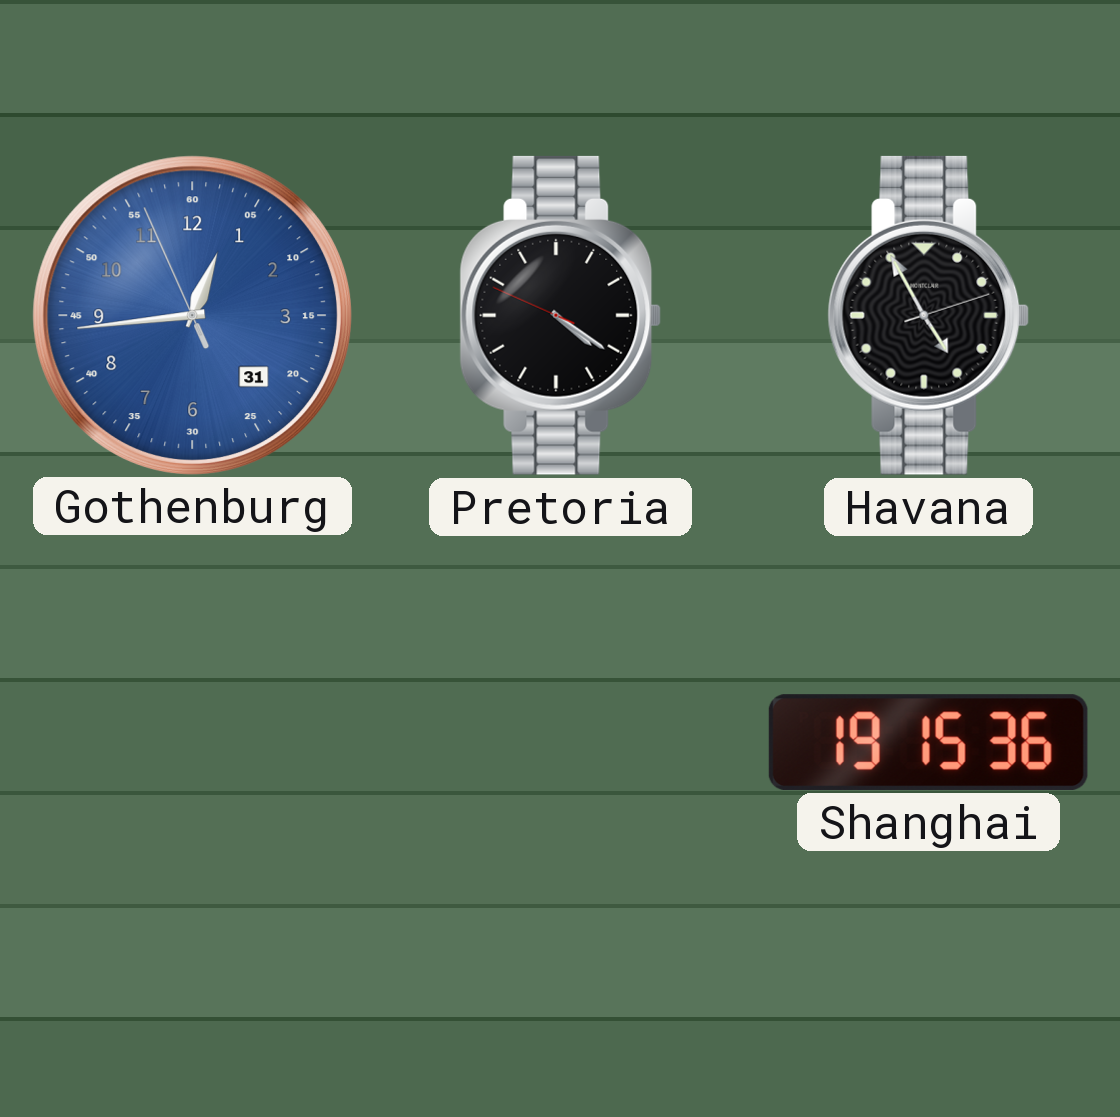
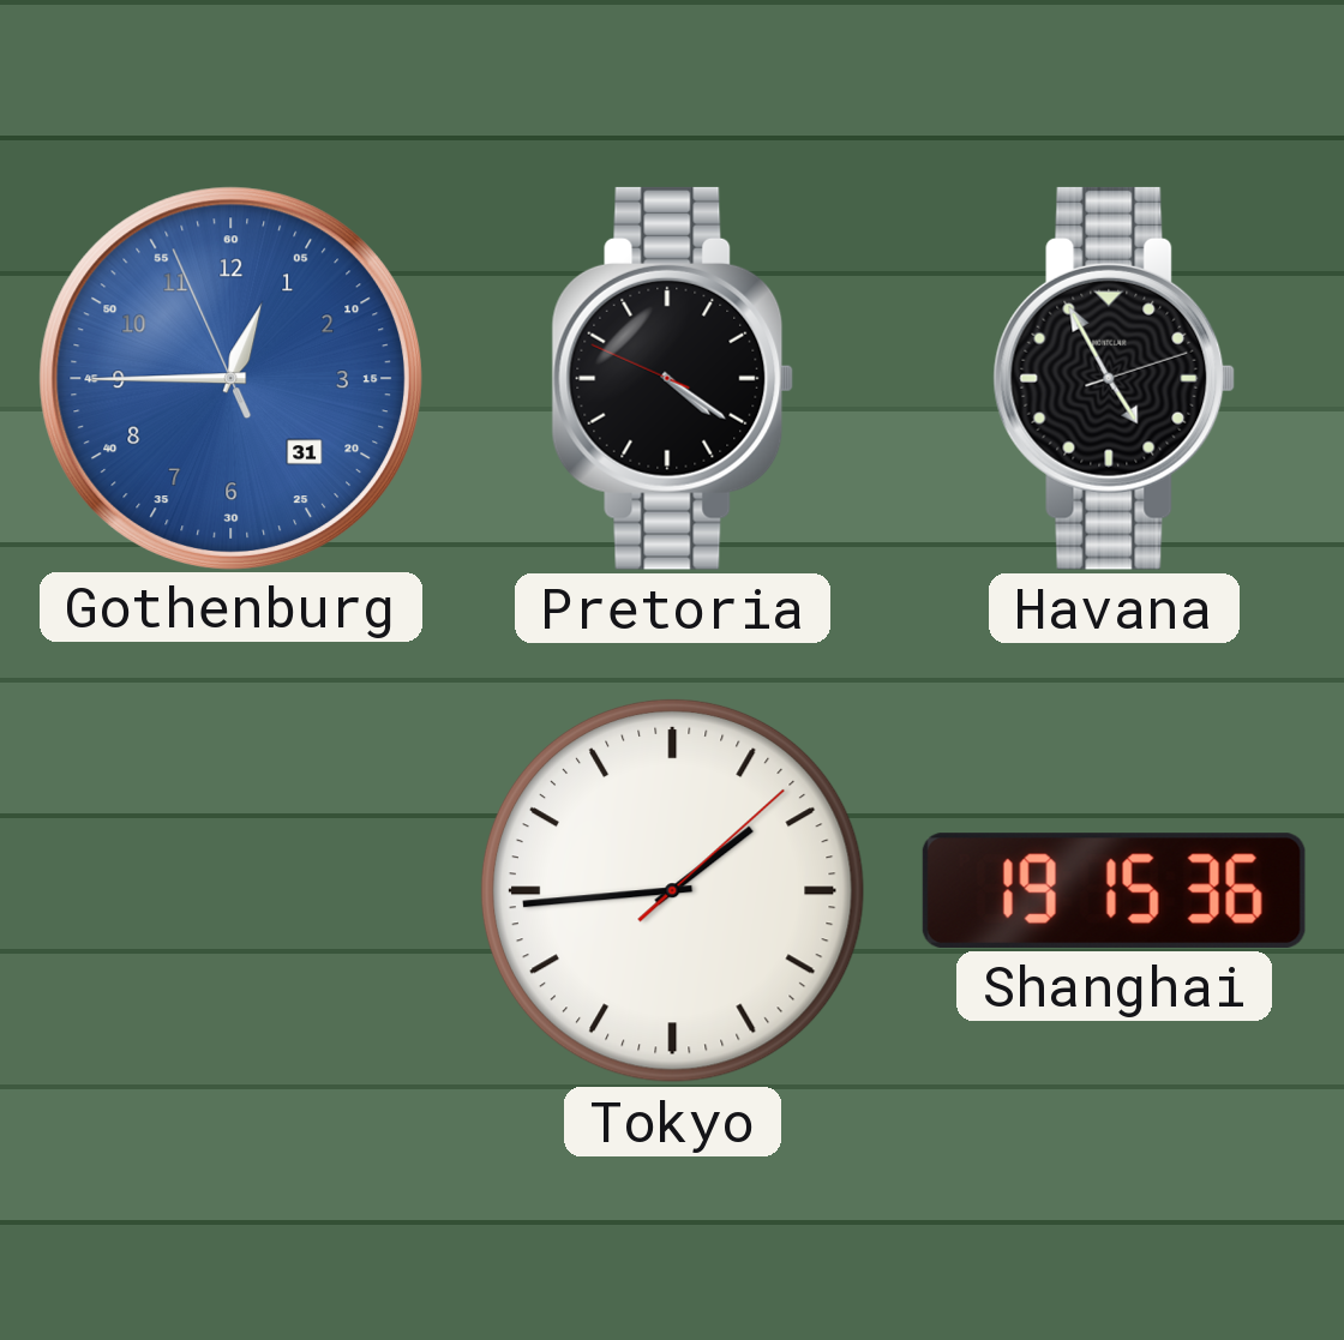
Gothenburg: 12:43 -> 12:44 (230, 378)
Tokyo: none -> 1:44 (672, 890)
